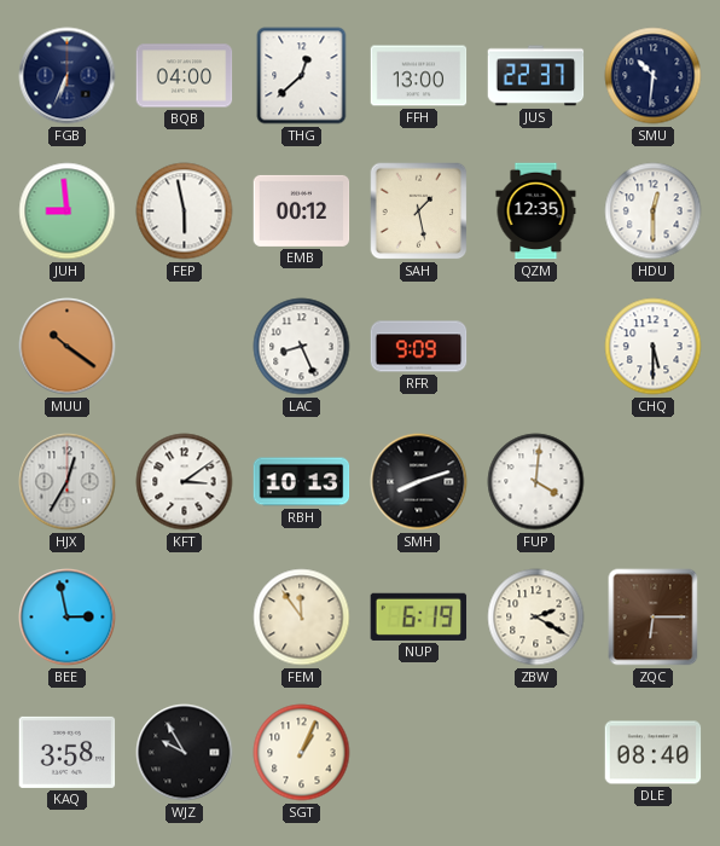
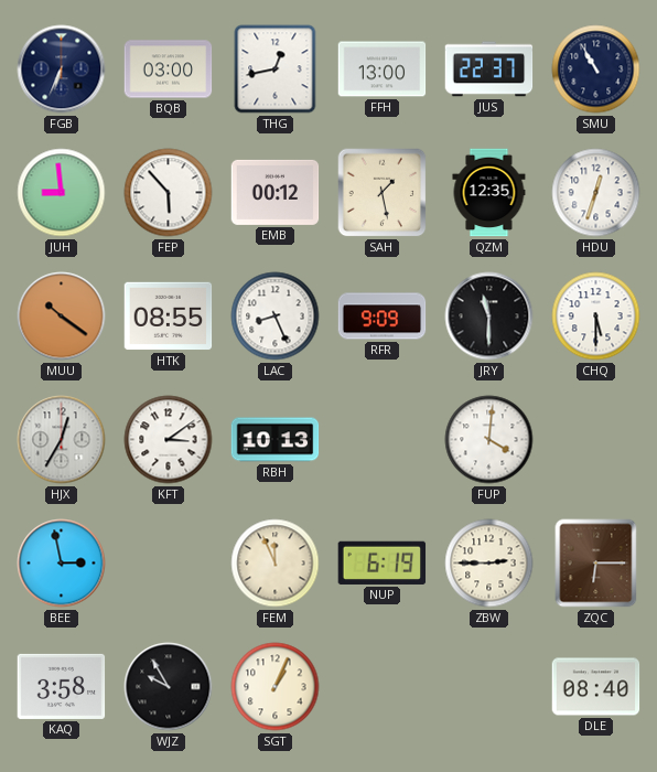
BQB: 04:00 -> 03:00 (169, 69)
THG: 12:38 -> 12:43 (276, 69)
SMU: 10:31 -> 10:55 (596, 69)
FEP: 5:58 -> 5:53 (169, 193)
HDU: 12:30 -> 12:33 (596, 193)
HTK: none -> 08:55 (169, 317)
JRY: none -> 11:30 (489, 317)
SMH: 8:12 -> none (419, 482)
FEM: 11:54 -> 11:56 (276, 564)
ZBW: 2:20 -> 2:45 (489, 564)
